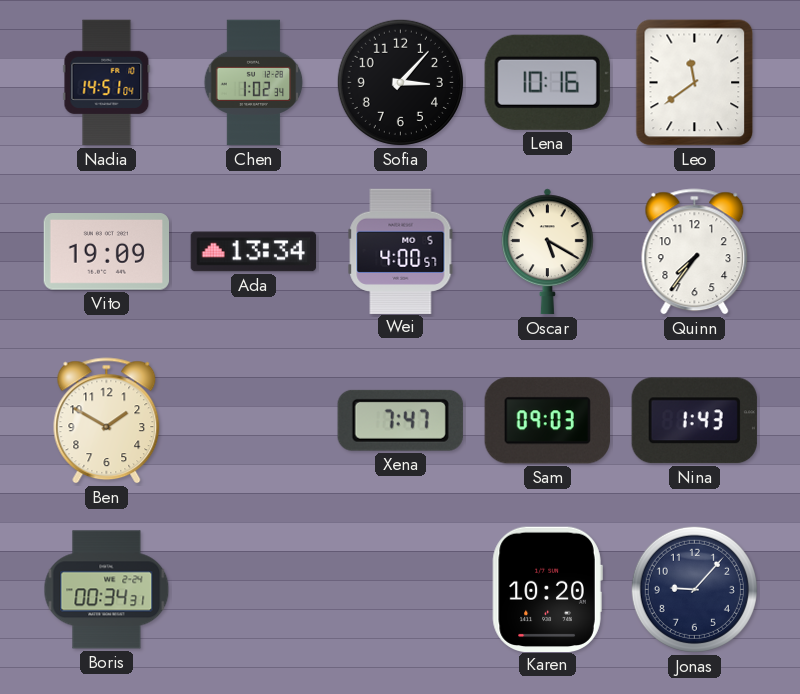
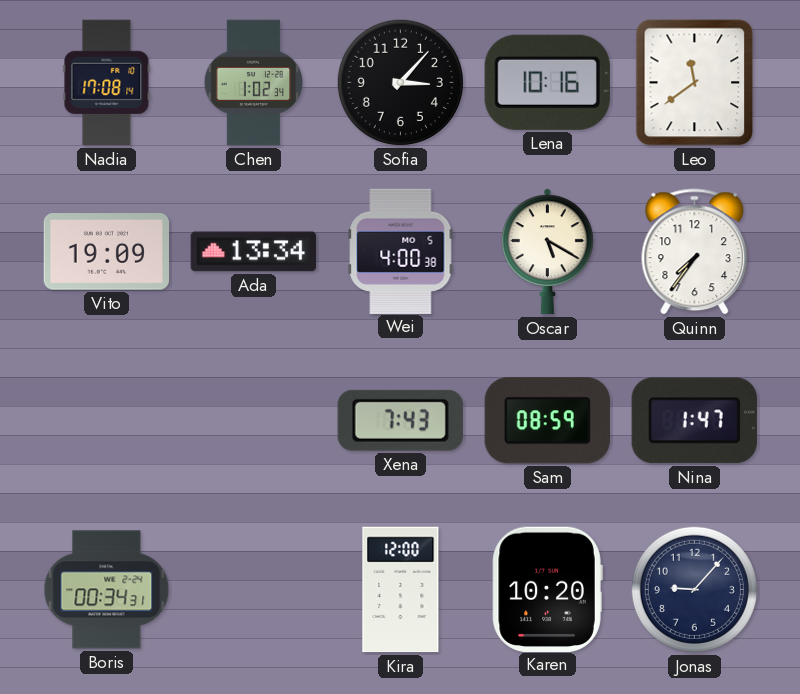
Nadia: 14:51 -> 17:08 (107, 83)
Wei: 4:00:57 -> 4:00:38 (401, 251)
Ben: 1:50 -> none (107, 421)
Xena: 7:47 -> 7:43 (400, 420)
Sam: 09:03 -> 08:59 (547, 421)
Nina: 1:43 -> 1:47 (694, 421)
Kira: none -> 12:00 (401, 590)
